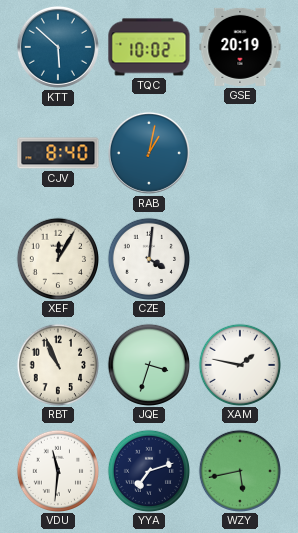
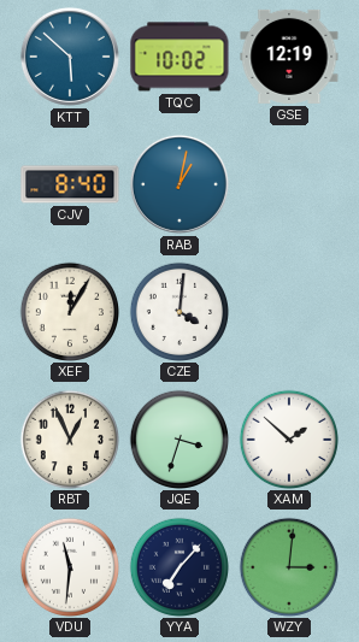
GSE: 20:19 -> 12:19 (289, 57)
RBT: 10:56 -> 12:56 (69, 438)
XAM: 1:47 -> 1:52 (288, 438)
YYA: 7:12 -> 7:07 (178, 566)
WZY: 5:43 -> 3:01 (288, 566)
